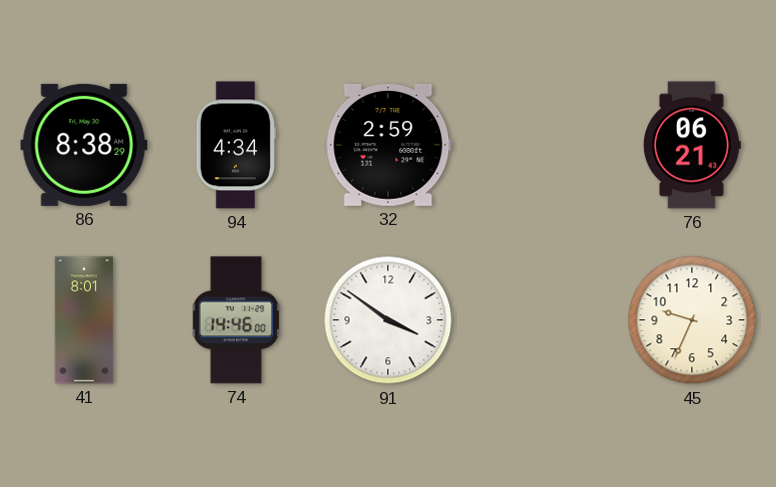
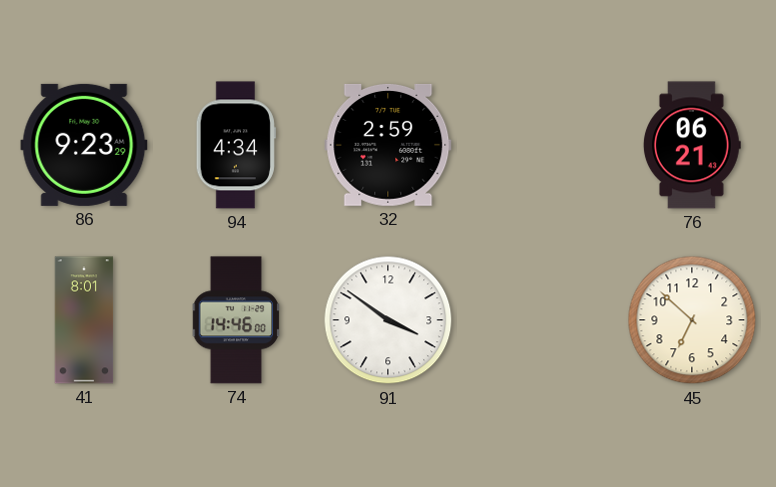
86: 8:38 -> 9:23 (84, 145)
45: 9:34 -> 6:52 (692, 320)
